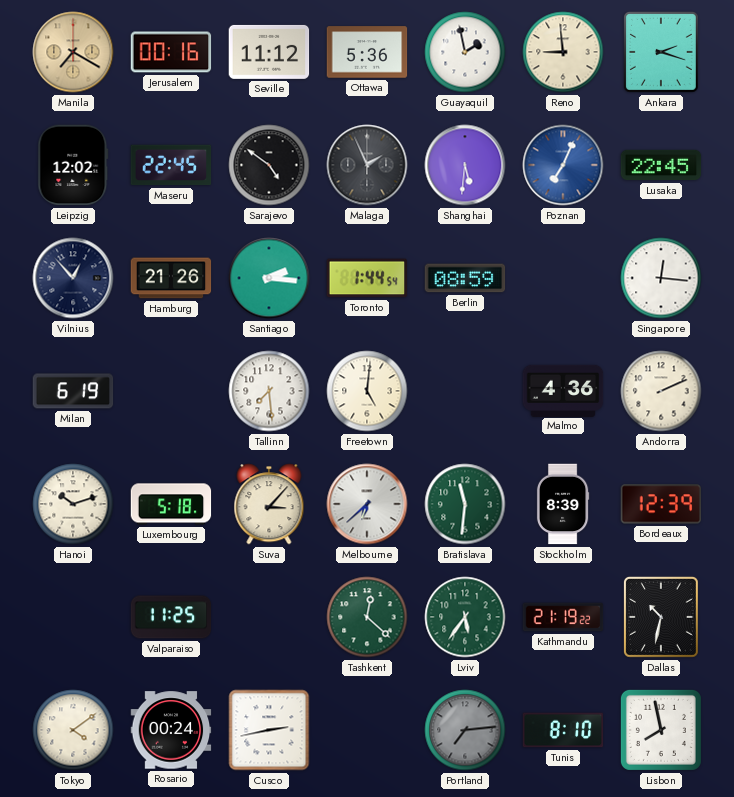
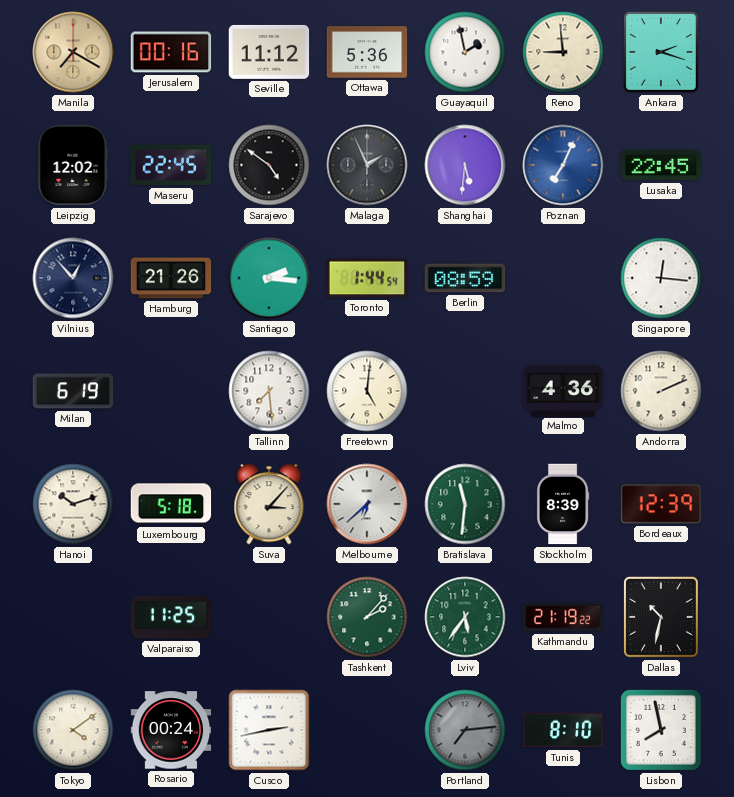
Tashkent: 12:22 -> 2:07 (367, 617)
